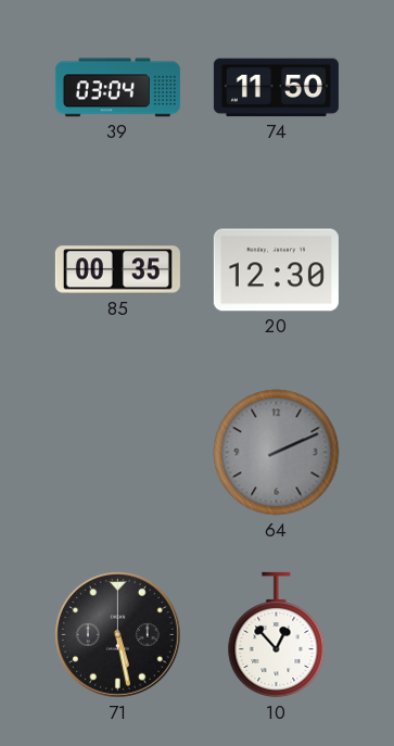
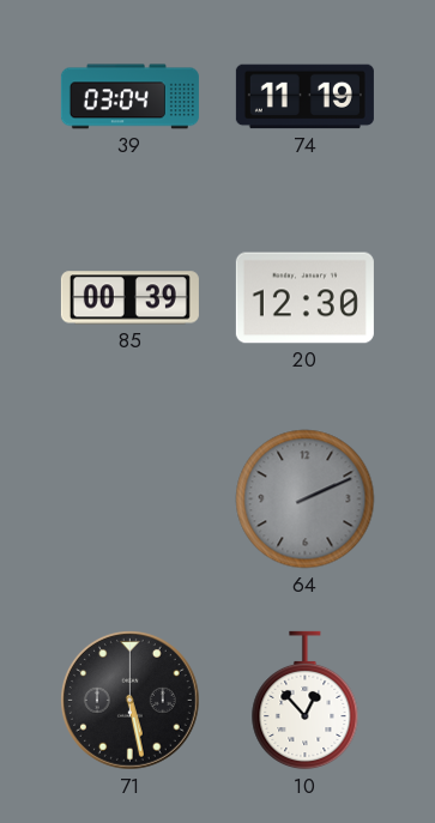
74: 11:50 -> 11:19 (304, 97)
85: 00:35 -> 00:39 (129, 298)
